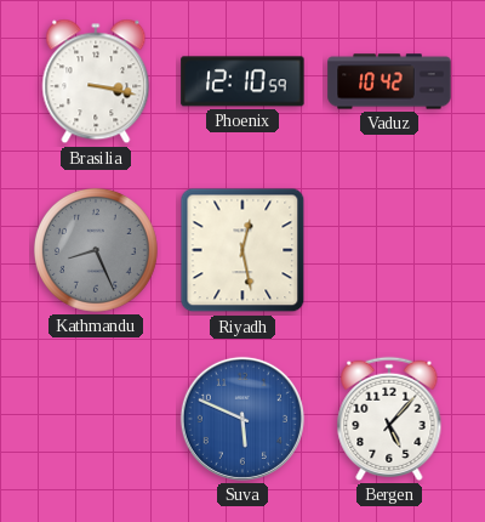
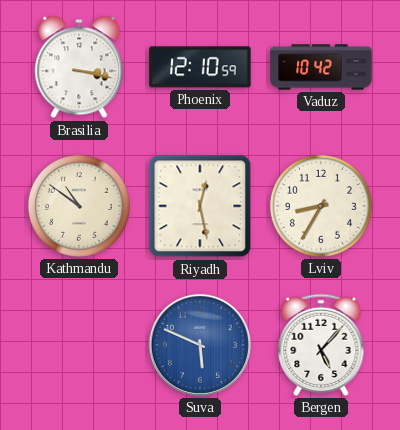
Kathmandu: 8:26 -> 10:51 (79, 206)
Kathmandu dial: grey -> cream (79, 206)
Lviv: none -> 8:35 (321, 206)
